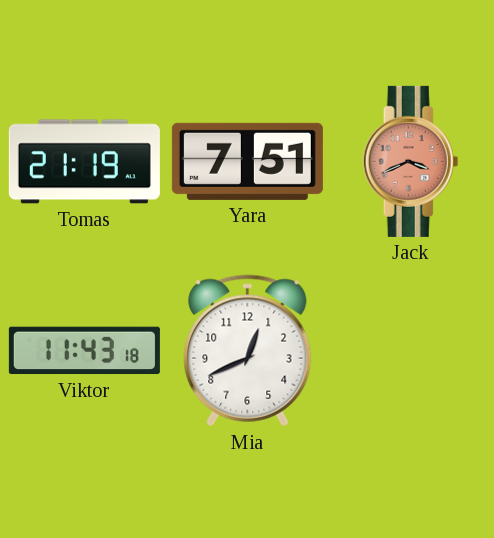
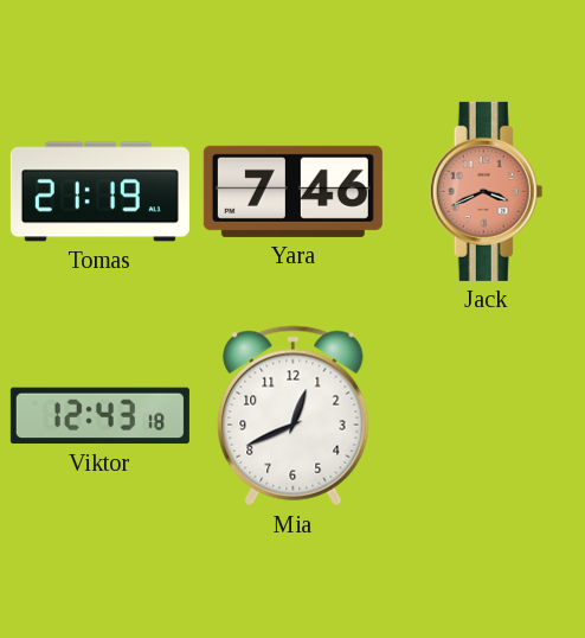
Yara: 7:51 -> 7:46 (292, 191)
Viktor: 11:43 -> 12:43 (99, 416)
